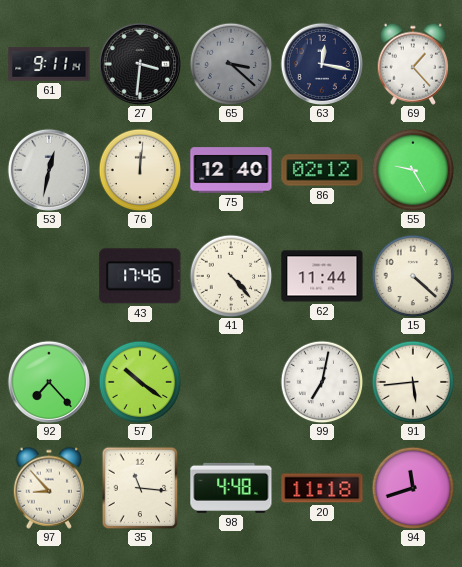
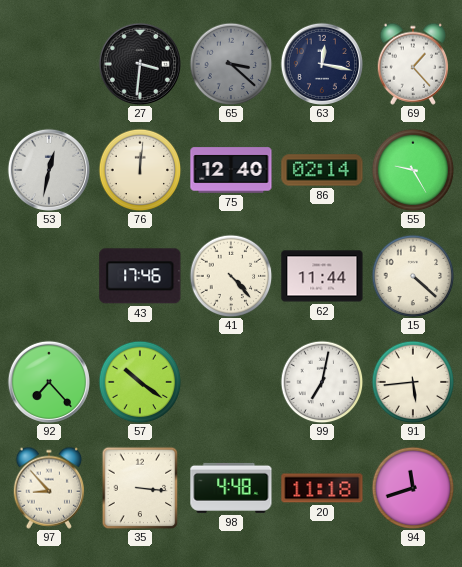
61: 9:11 -> none (49, 64)
86: 02:12 -> 02:14 (322, 170)
35: 11:16 -> 3:16 (140, 488)
